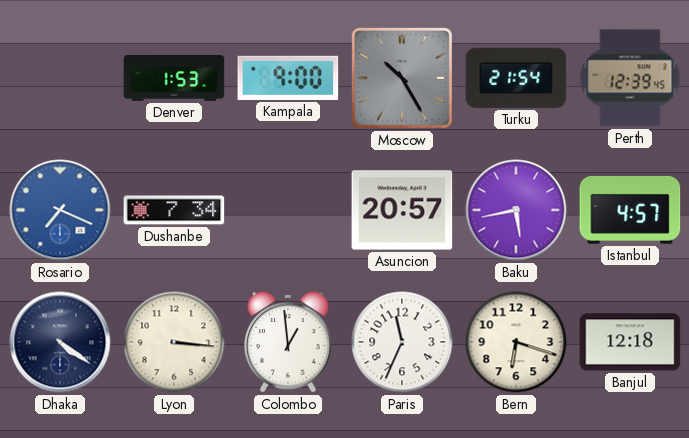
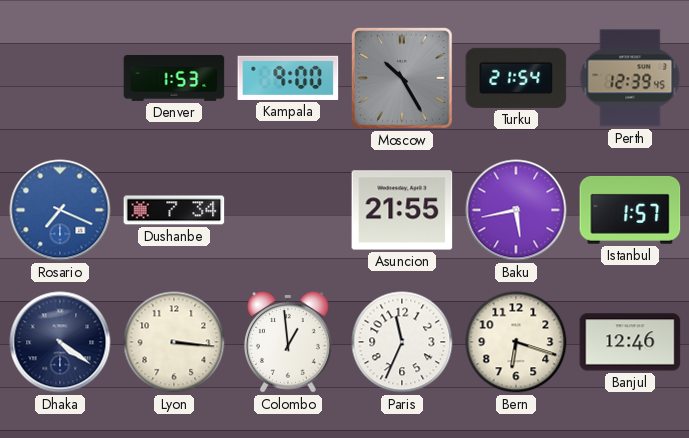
Asuncion: 20:57 -> 21:55 (402, 210)
Istanbul: 4:57 -> 1:57 (630, 210)
Banjul: 12:18 -> 12:46 (630, 342)
